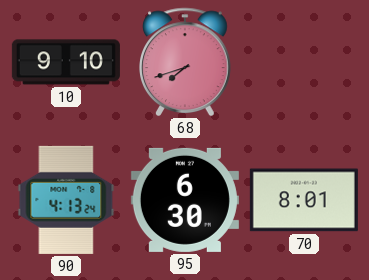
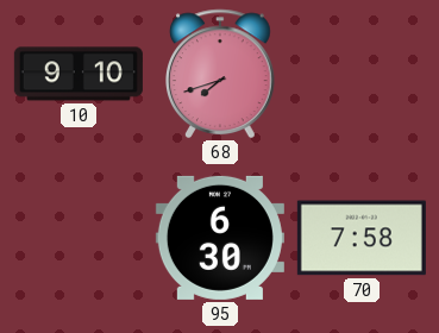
90: 4:13 -> none (66, 200)
70: 8:01 -> 7:58 (362, 238)
